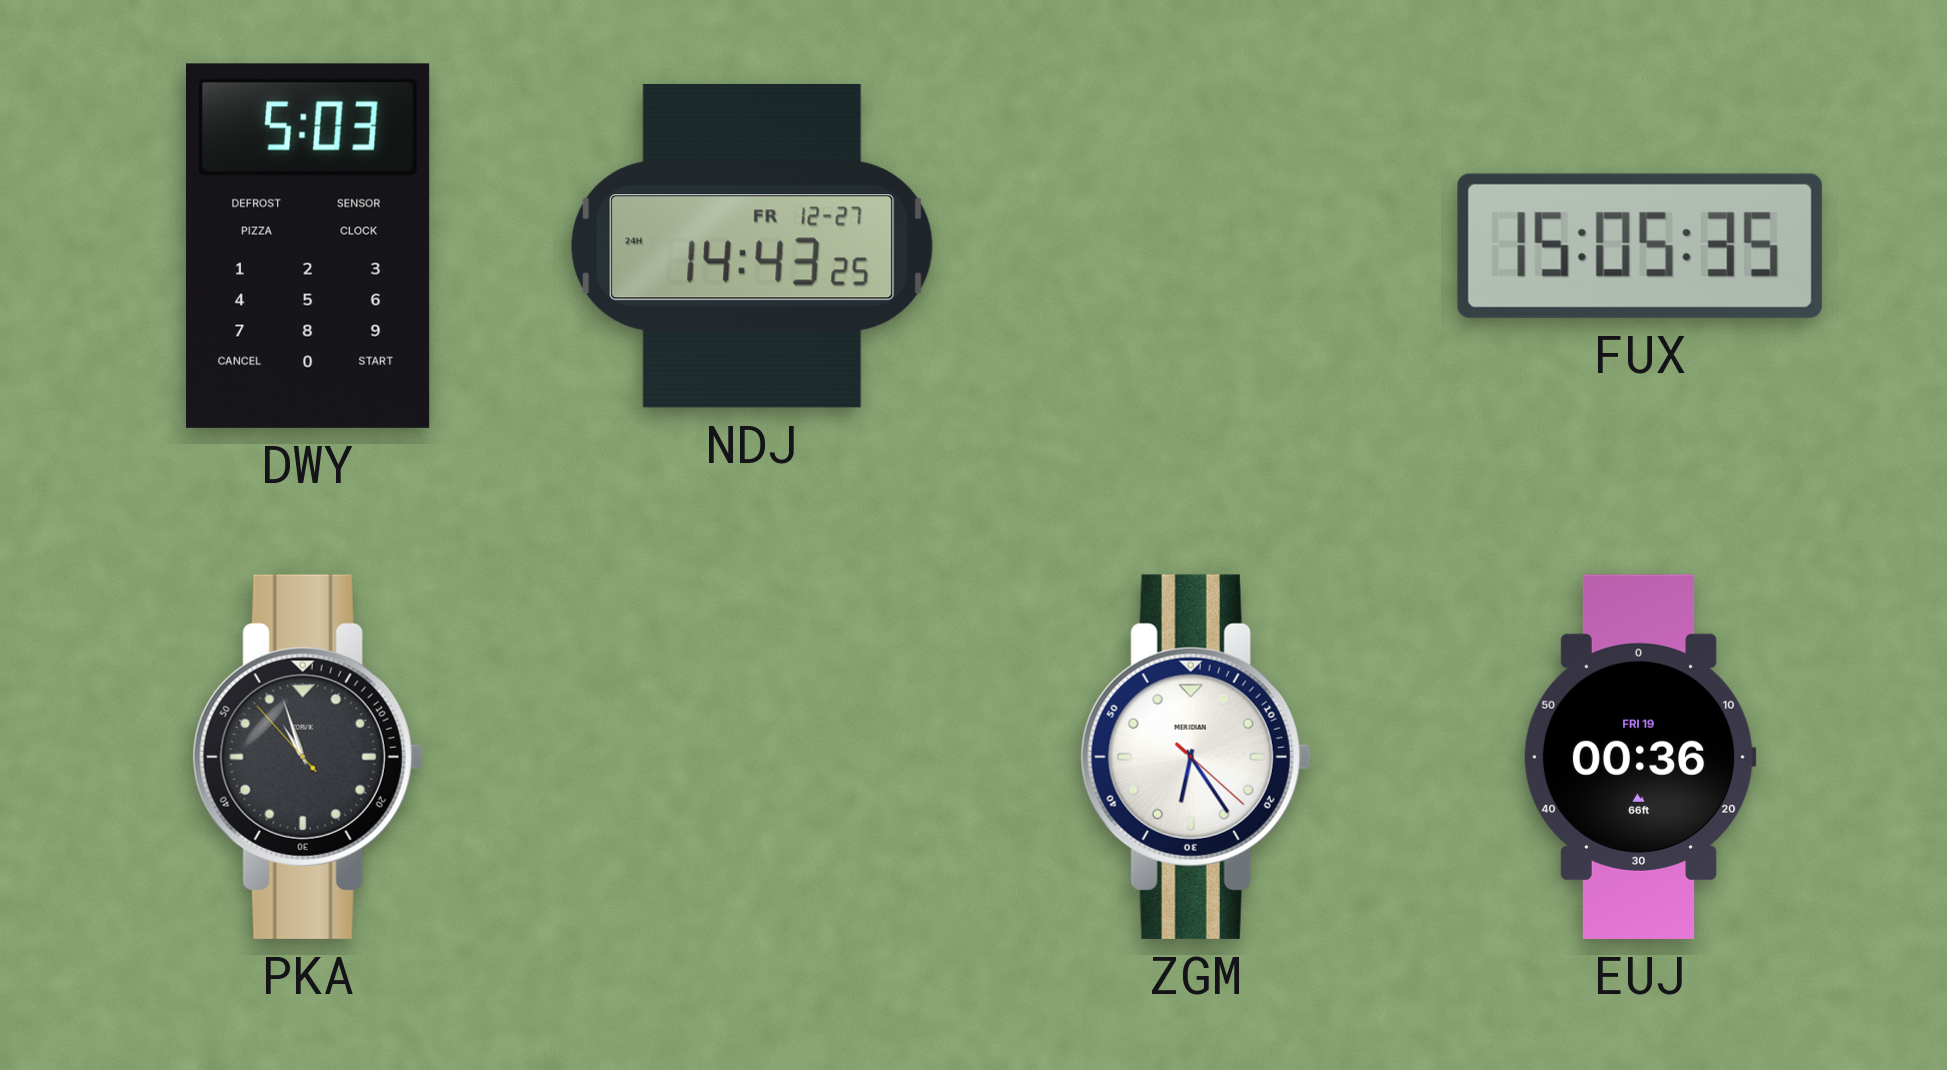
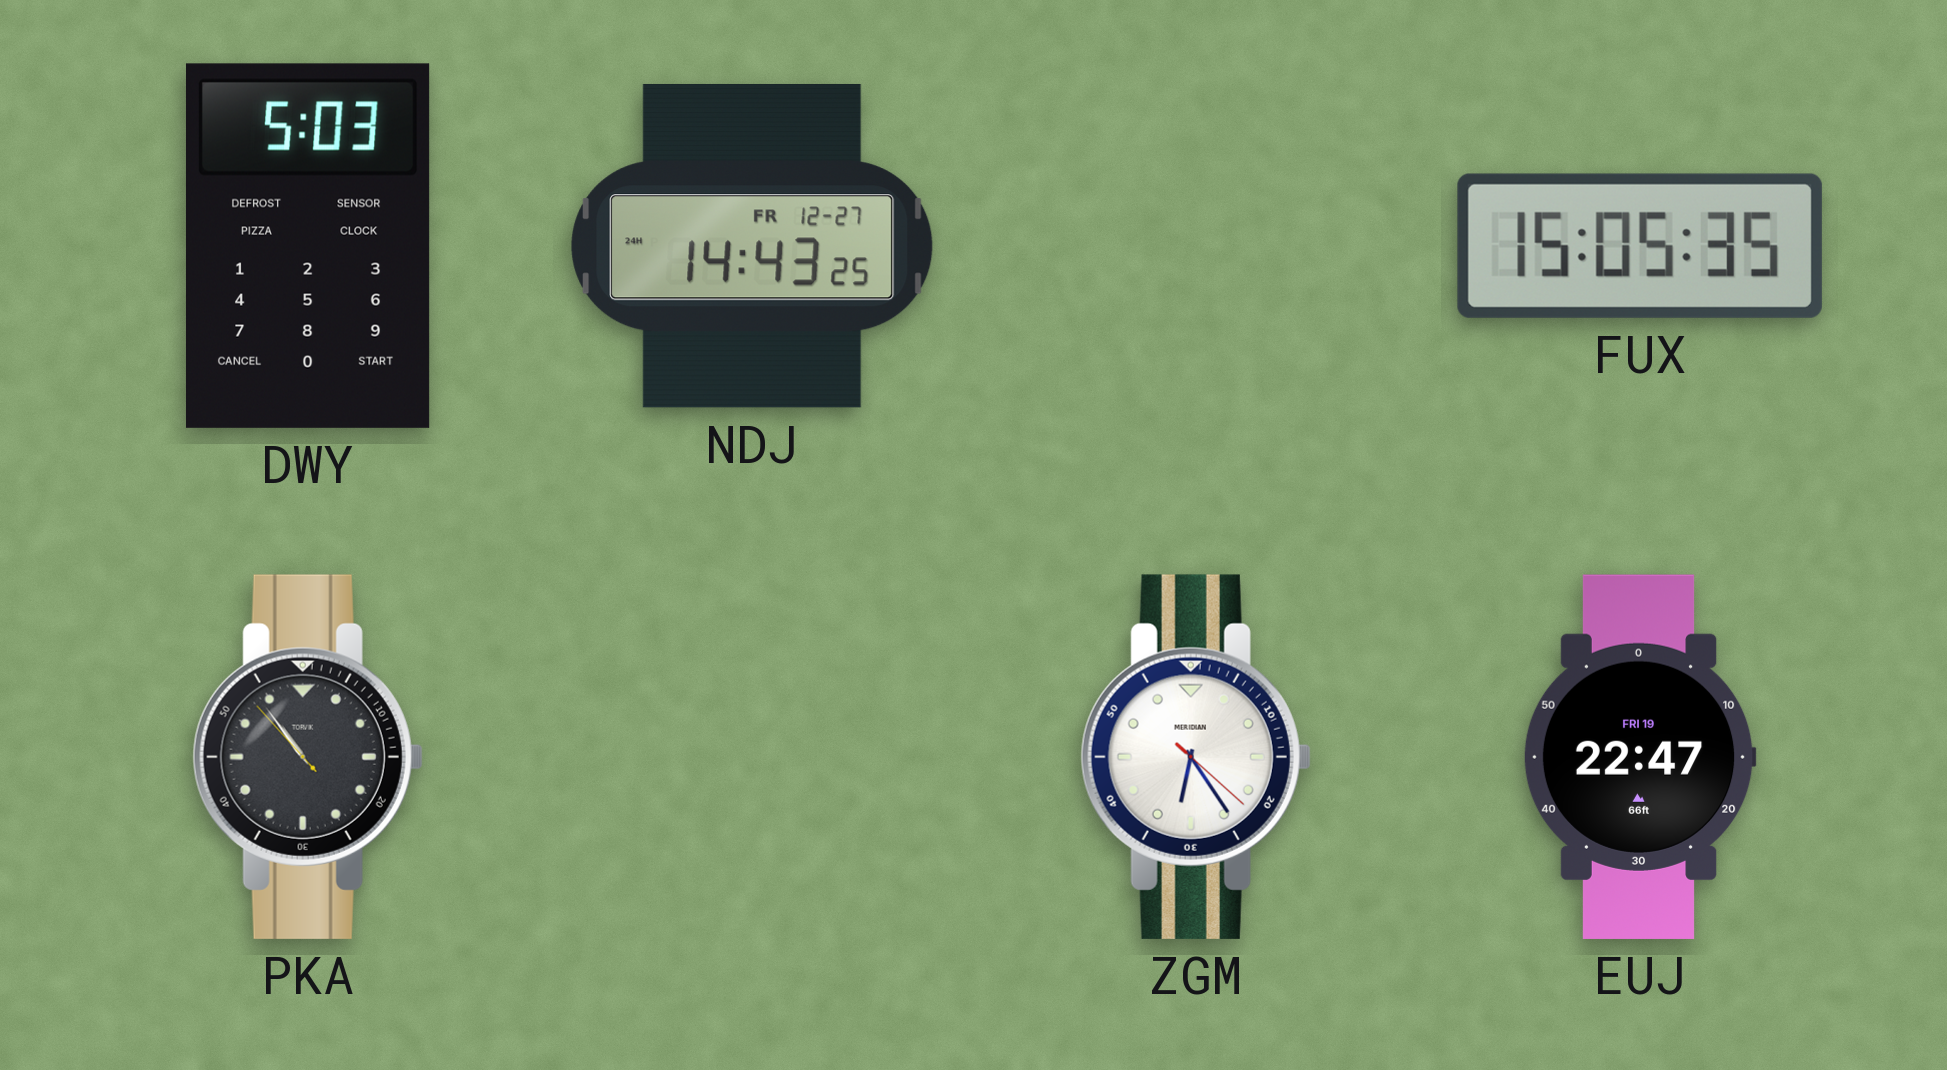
PKA: 10:56 -> 10:53 (308, 757)
EUJ: 00:36 -> 22:47 (1640, 757)
